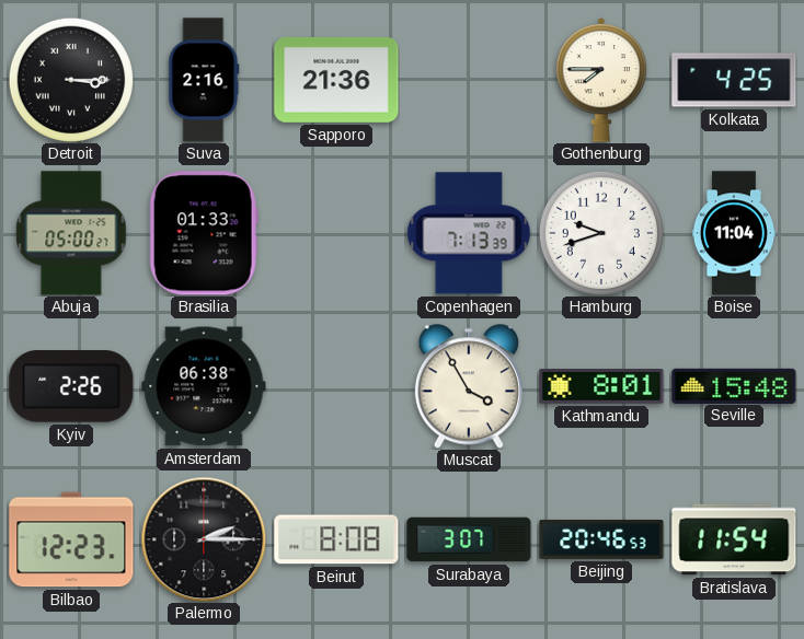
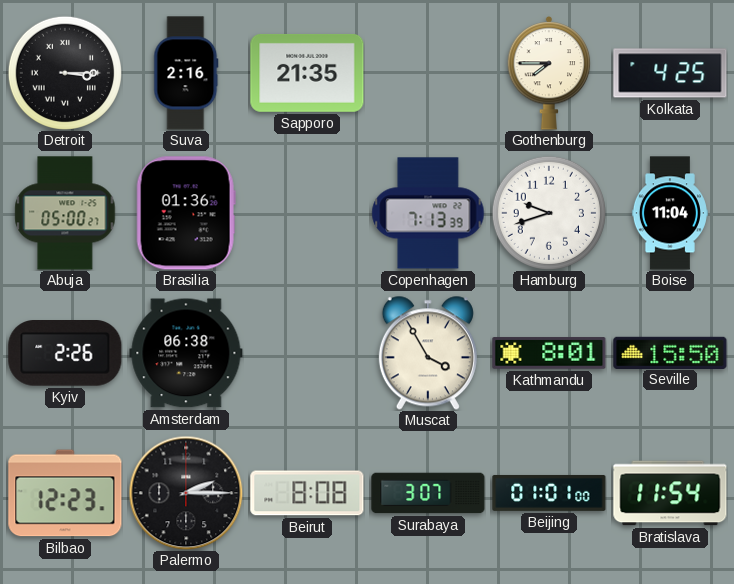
Sapporo: 21:36 -> 21:35 (307, 73)
Brasilia: 01:33 -> 01:36 (186, 213)
Seville: 15:48 -> 15:50 (670, 352)
Beijing: 20:46 -> 01:01 (549, 493)
